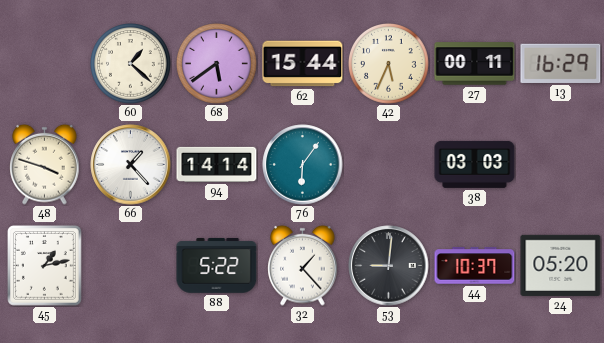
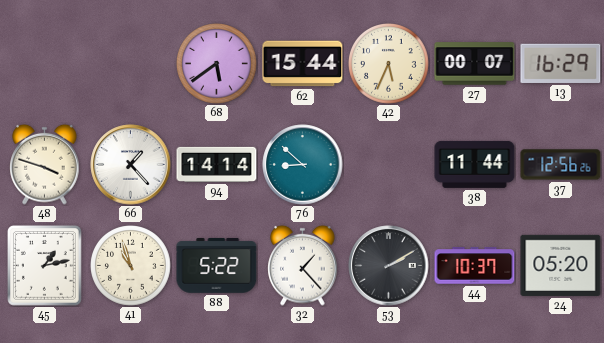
60: 1:22 -> none (131, 64)
27: 00:11 -> 00:07 (475, 64)
76: 6:06 -> 8:52 (303, 165)
38: 03:03 -> 11:44 (475, 164)
37: none -> 12:56 (561, 165)
41: none -> 10:57 (131, 266)
53: 9:01 -> 2:10 (389, 266)
